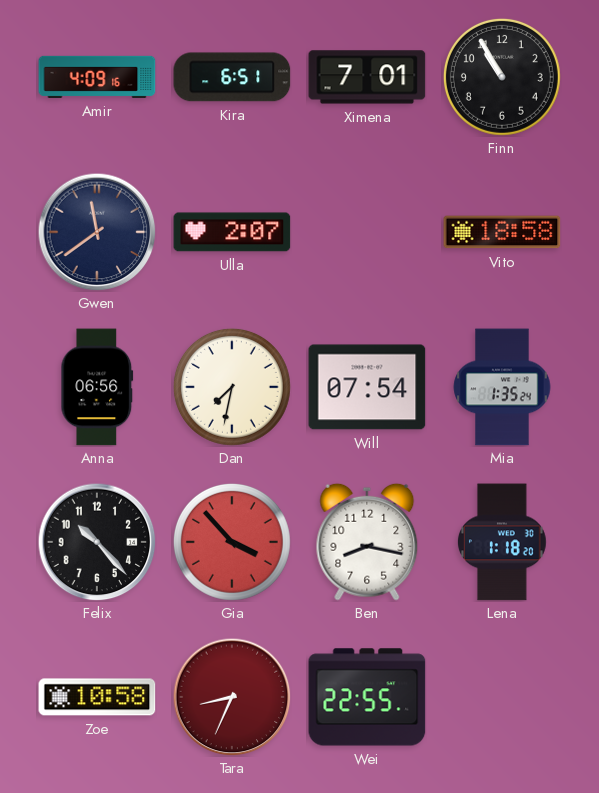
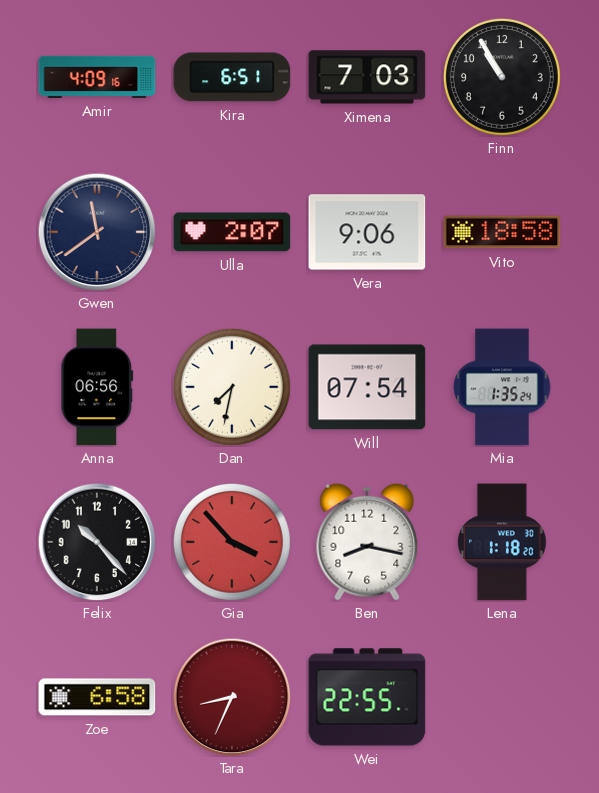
Ximena: 7:01 -> 7:03 (367, 77)
Vera: none -> 9:06 (367, 232)
Zoe: 10:58 -> 6:58 (97, 697)
